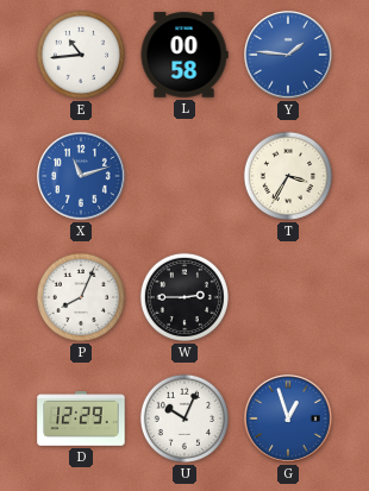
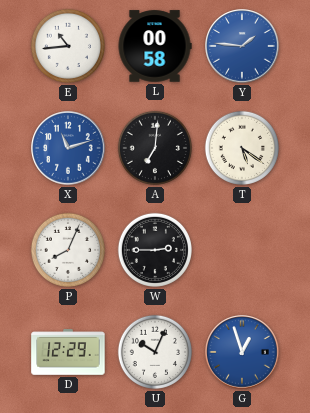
A: none -> 7:01 (155, 148)
T: 3:35 -> 5:21 (242, 148)
